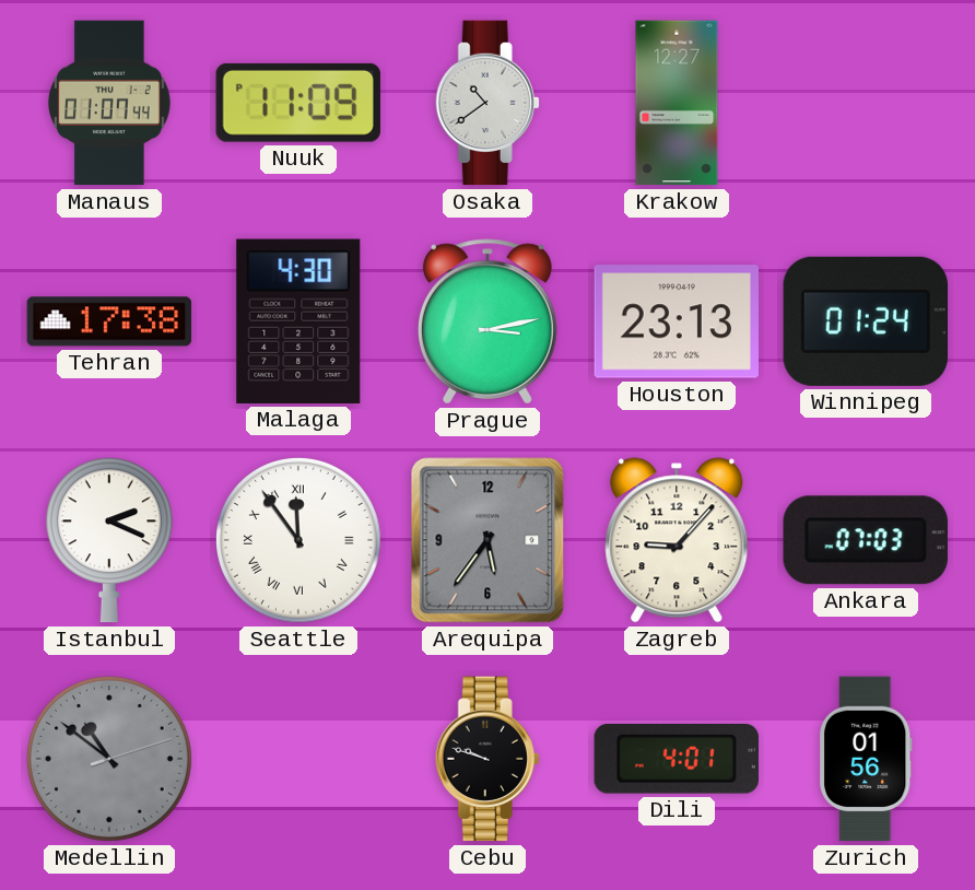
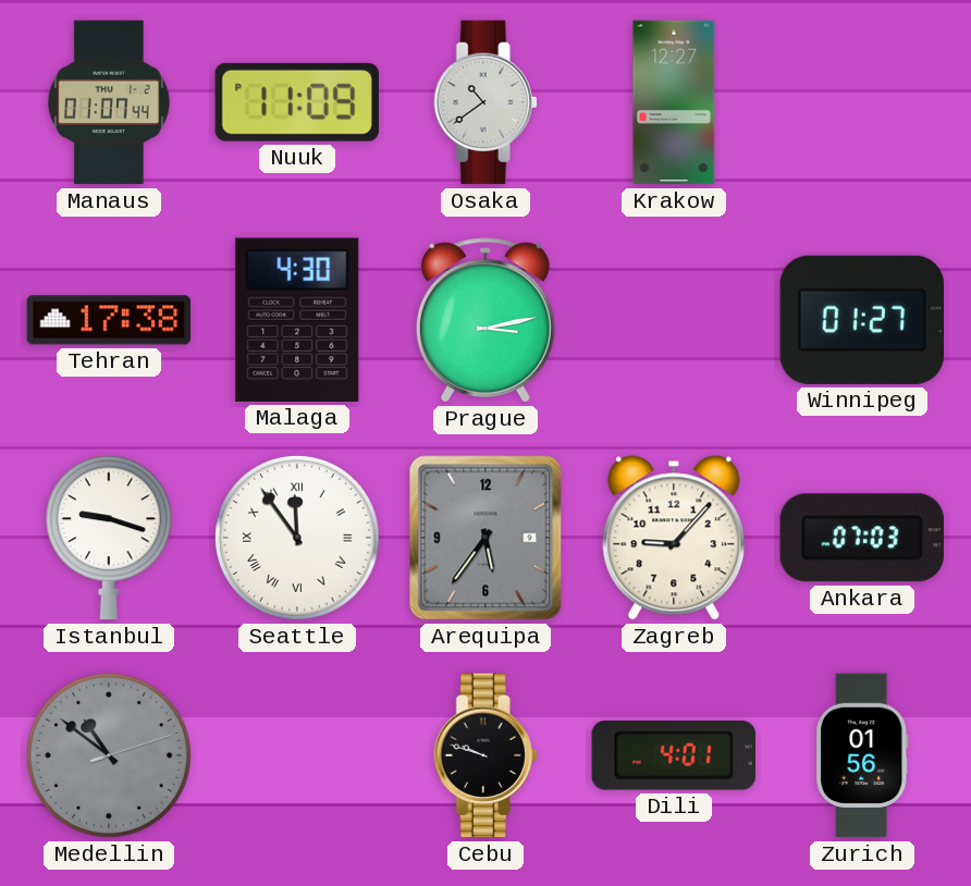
Houston: 23:13 -> none (677, 321)
Winnipeg: 01:24 -> 01:27 (861, 320)
Istanbul: 2:19 -> 9:18 (109, 538)
